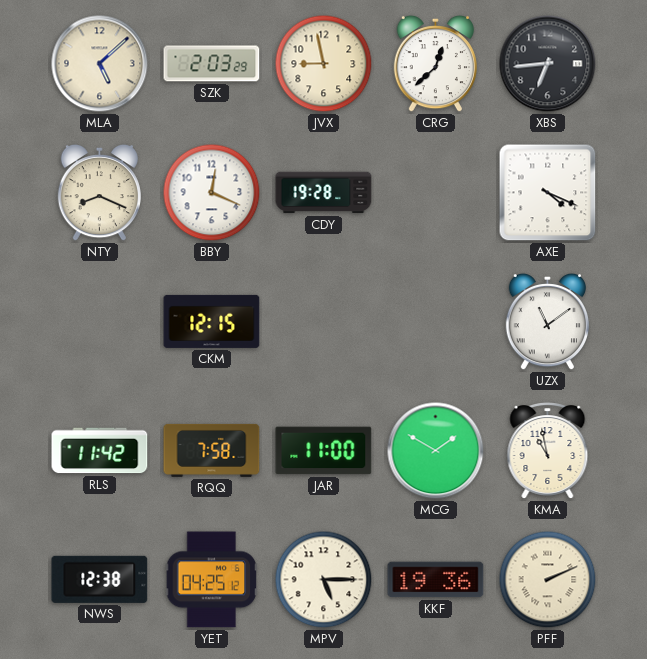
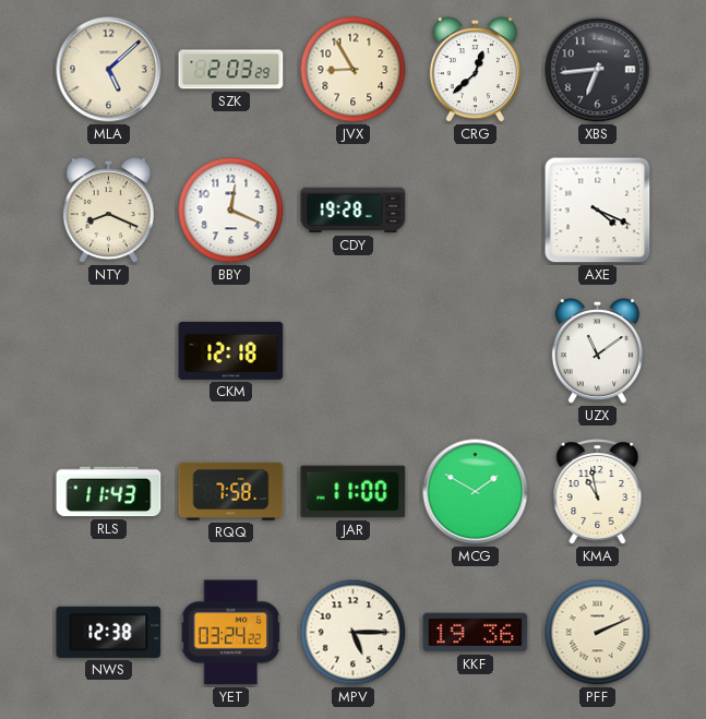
JVX: 8:58 -> 8:55 (354, 70)
CKM: 12:15 -> 12:18 (231, 350)
RLS: 11:42 -> 11:43 (109, 492)
YET: 04:25 -> 03:24 (231, 633)
